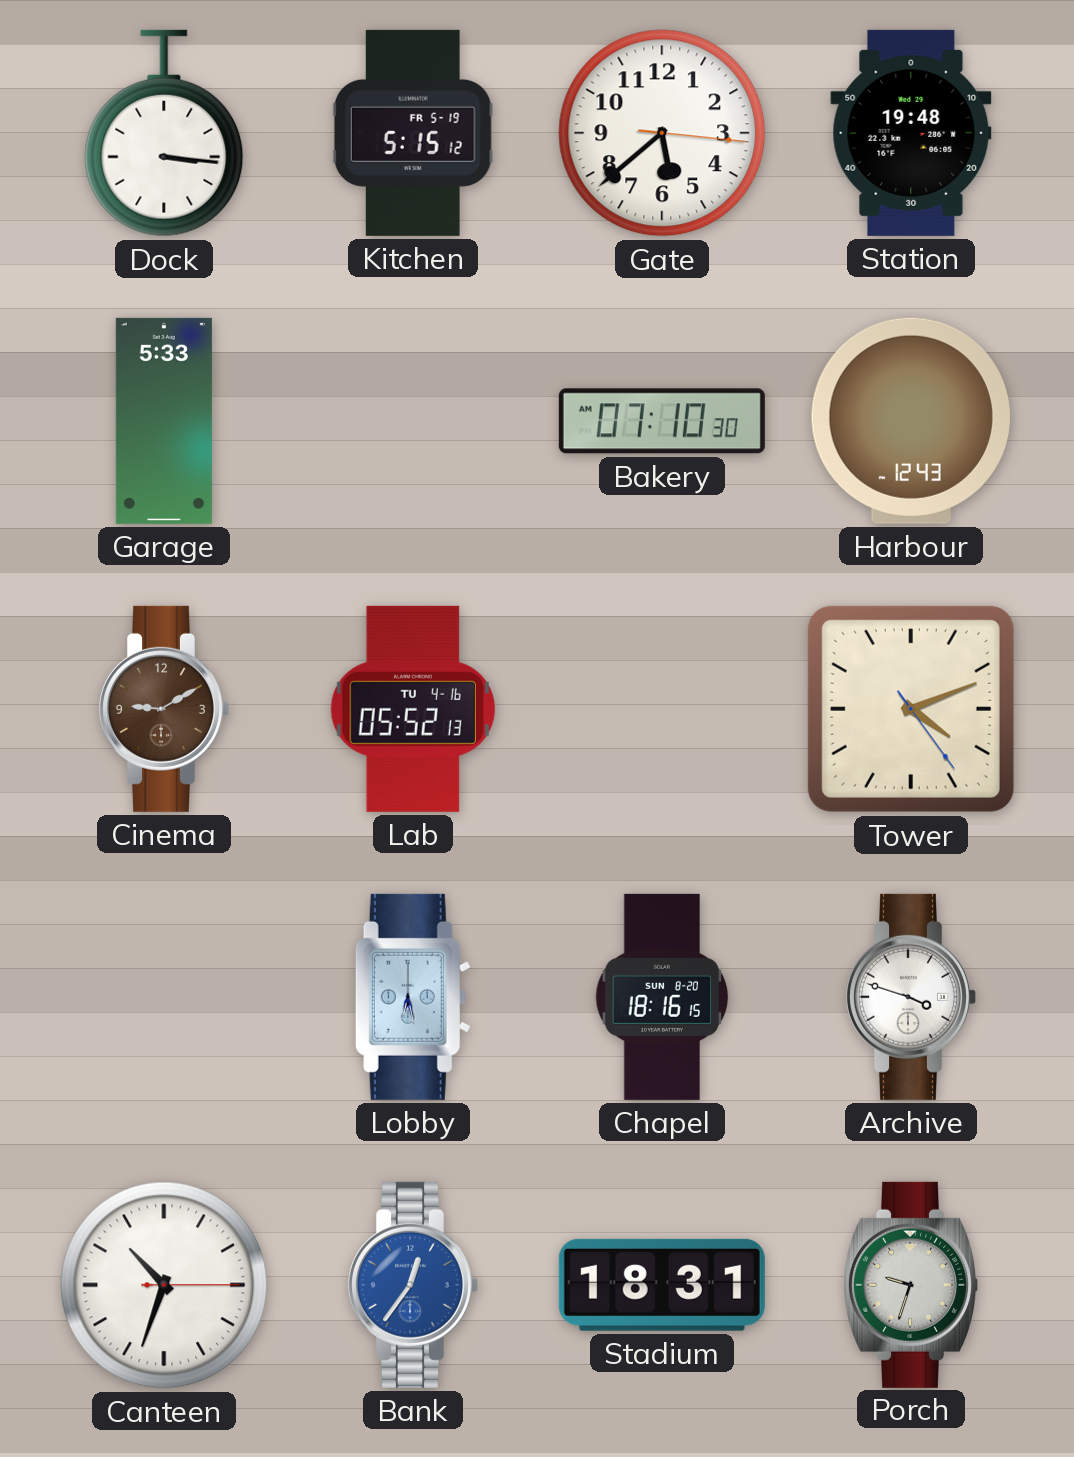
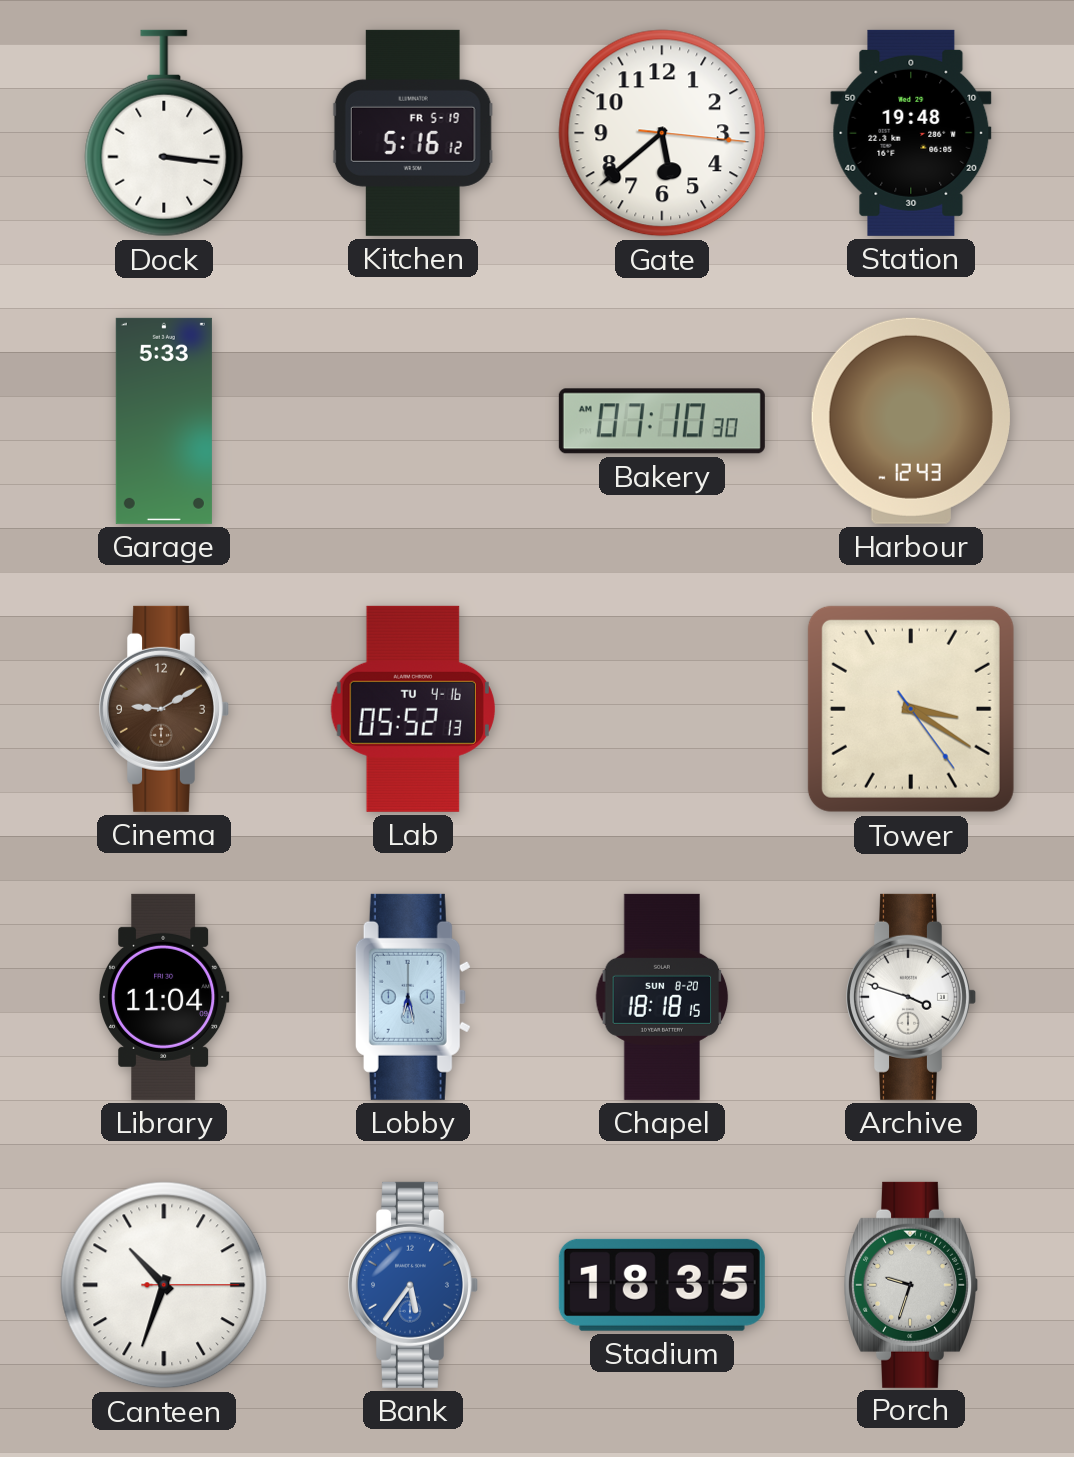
Kitchen: 5:15 -> 5:16 (413, 133)
Tower: 4:11 -> 3:20 (911, 709)
Library: none -> 11:04 (165, 997)
Chapel: 18:16 -> 18:18 (662, 997)
Bank: 12:36 -> 5:36 (414, 1285)
Stadium: 18:31 -> 18:35 (662, 1285)
